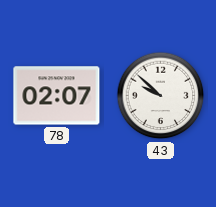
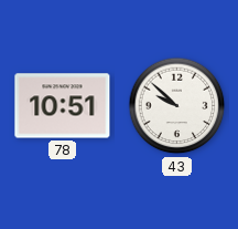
78: 02:07 -> 10:51 (63, 106)
